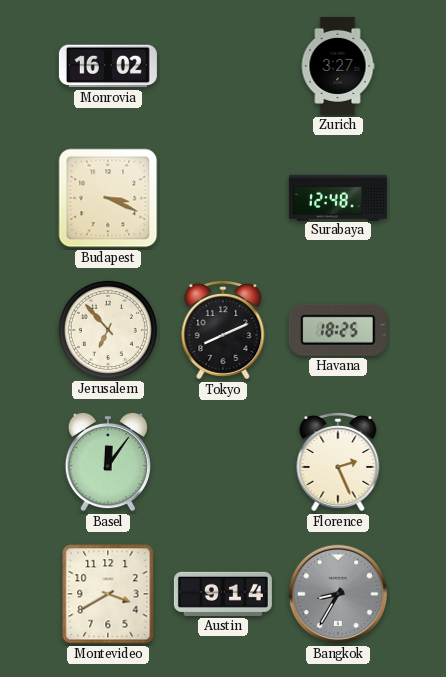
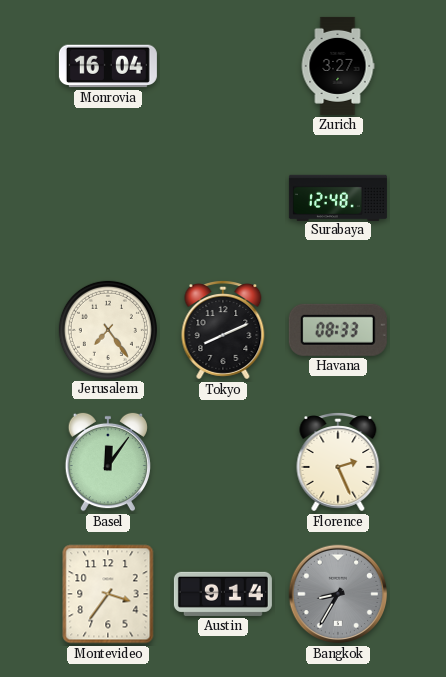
Monrovia: 16:02 -> 16:04 (108, 66)
Budapest: 3:19 -> none (108, 198)
Jerusalem: 6:53 -> 7:24 (108, 330)
Havana: 18:25 -> 08:33 (338, 330)
Montevideo: 3:40 -> 3:36 (108, 594)
